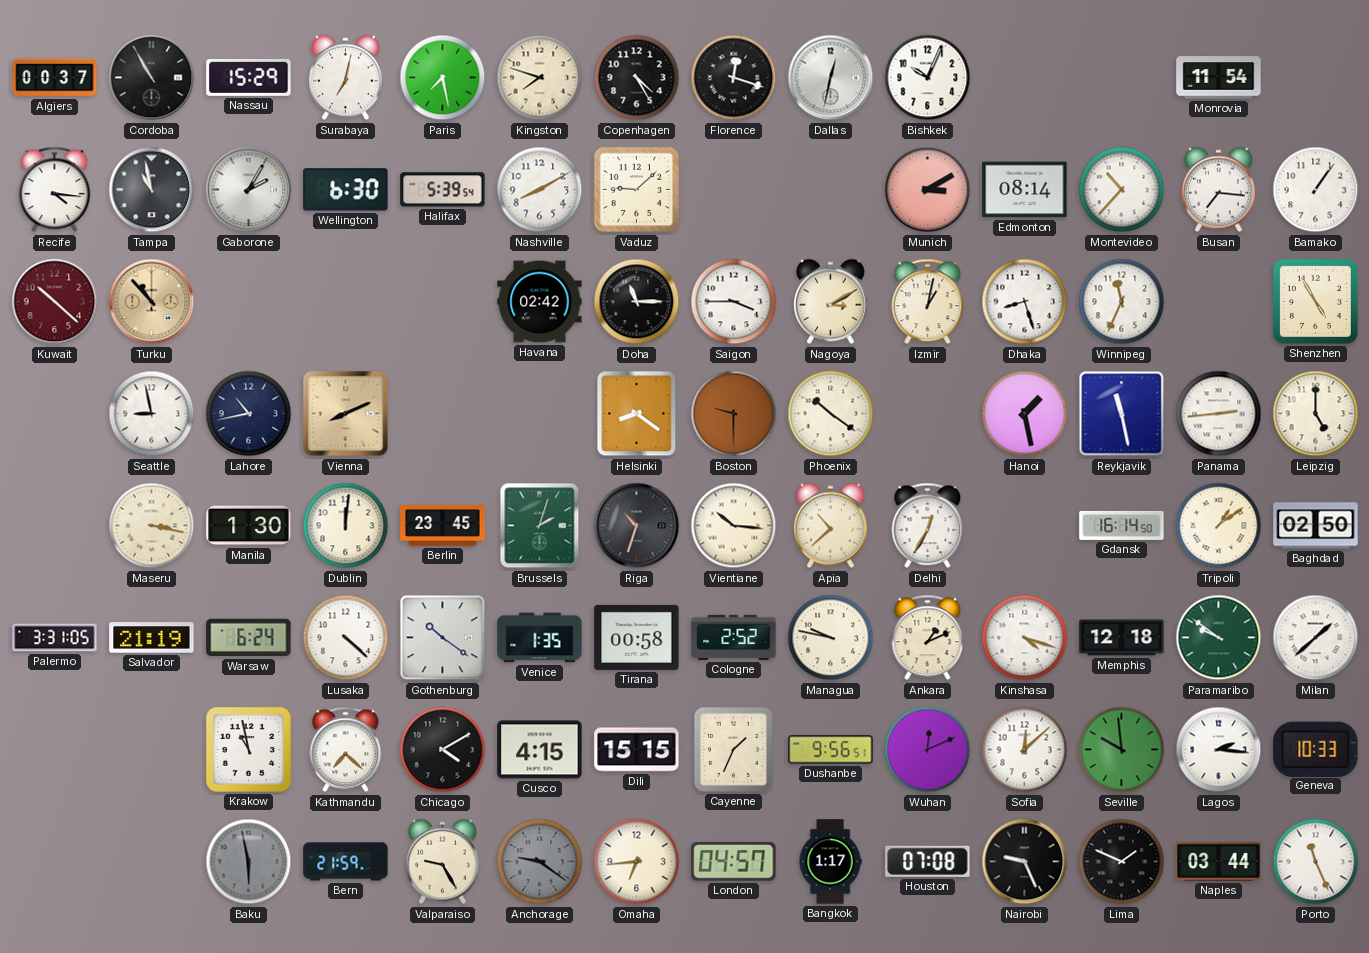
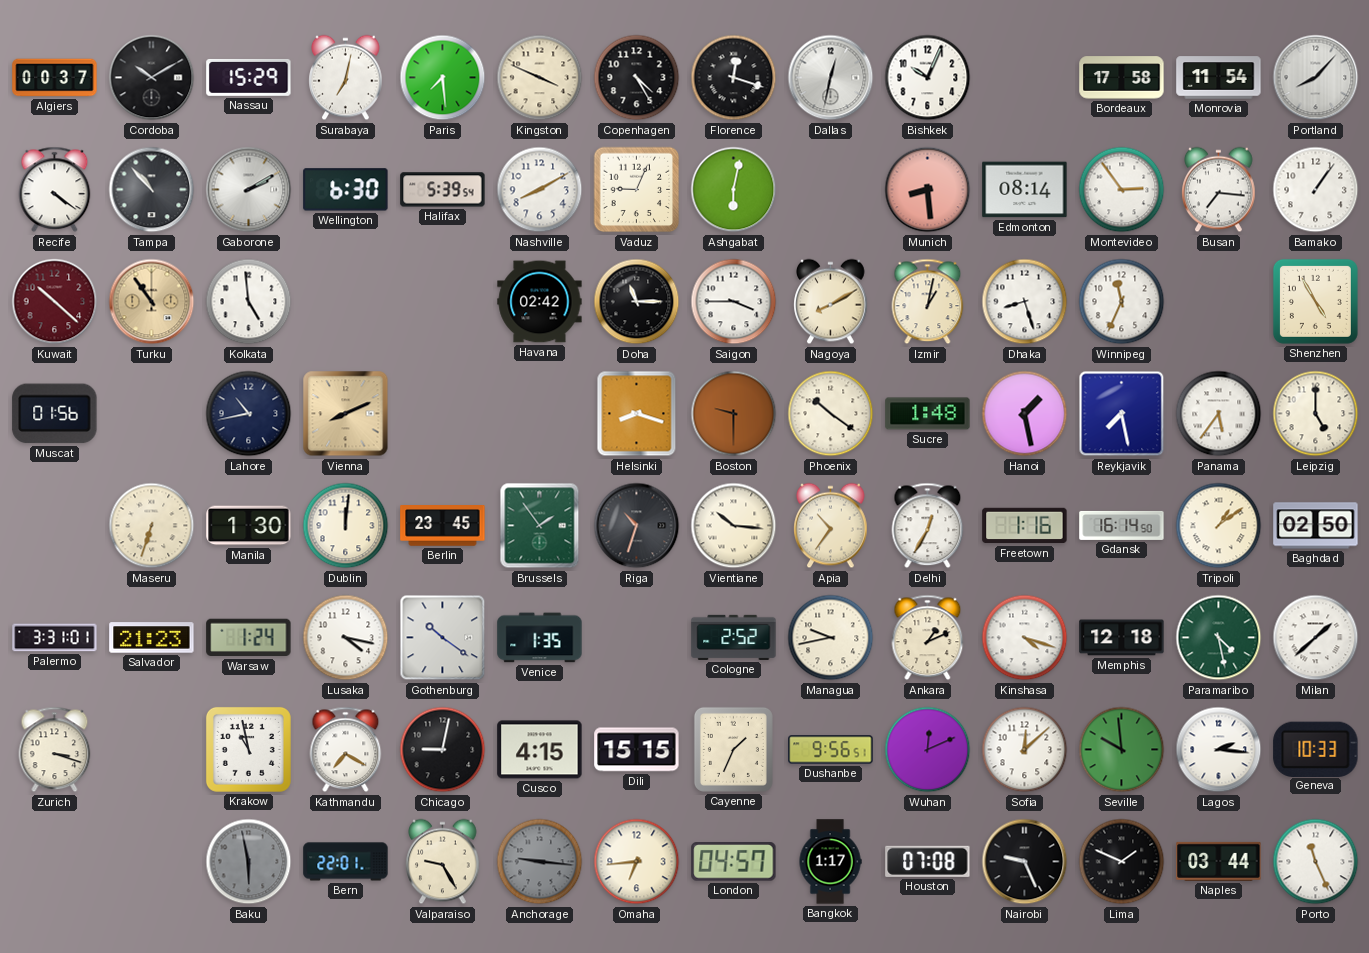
Cordoba: 10:55 -> 10:10 (152, 78)
Paris: 7:28 -> 7:29 (443, 78)
Kingston: 7:48 -> 3:49 (540, 78)
Bordeaux: none -> 17:58 (1122, 78)
Portland: none -> 8:07 (1316, 78)
Recife: 4:16 -> 4:21 (55, 190)
Tampa: 10:58 -> 10:53 (152, 190)
Gaborone: 2:05 -> 2:10 (249, 190)
Vaduz: 9:08 -> 9:04 (637, 190)
Ashgabat: none -> 6:02 (734, 190)
Munich: 3:10 -> 8:29 (928, 190)
Montevideo: 10:37 -> 2:54 (1122, 190)
Turku: 10:53 -> 10:54 (152, 302)
Kolkata: none -> 4:59 (249, 302)
Nagoya: 3:10 -> 8:10 (831, 302)
Muscat: none -> 01:56 (55, 414)
Seattle: 8:58 -> none (152, 414)
Helsinki: 8:21 -> 8:18 (637, 414)
Sucre: none -> 1:48 (928, 414)
Reykjavik: 11:28 -> 7:28 (1122, 414)
Panama: 2:44 -> 5:36 (1219, 414)
Maseru: 3:17 -> 6:33 (152, 526)
Brussels: 2:03 -> 1:54 (540, 526)
Apia: 10:38 -> 10:36 (831, 526)
Freetown: none -> 1:16 (1025, 526)
Palermo: 3:31:05 -> 3:31:01 (55, 638)
Salvador: 21:19 -> 21:23 (152, 638)
Warsaw: 6:24 -> 1:24 (249, 638)
Lusaka: 4:22 -> 4:17 (346, 638)
Tirana: 00:58 -> none (637, 637)
Managua: 9:47 -> 9:43 (831, 638)
Paramaribo: 9:51 -> 4:28 (1219, 638)
Zurich: none -> 3:18 (55, 750)
Kathmandu: 7:22 -> 7:20 (346, 750)
Chicago: 4:10 -> 9:02 (443, 750)
Bern: 21:59 -> 22:01 (346, 862)
Anchorage: 9:21 -> 9:16 (540, 862)
